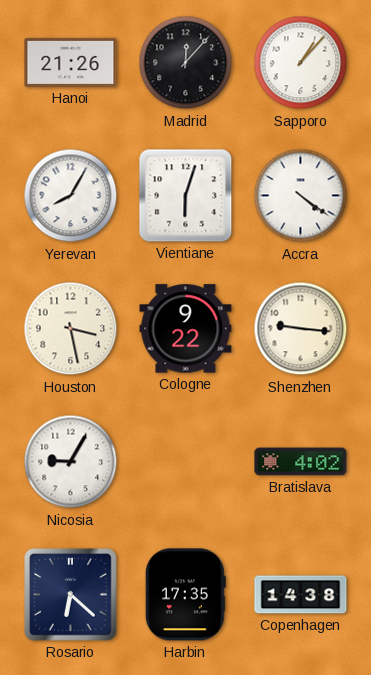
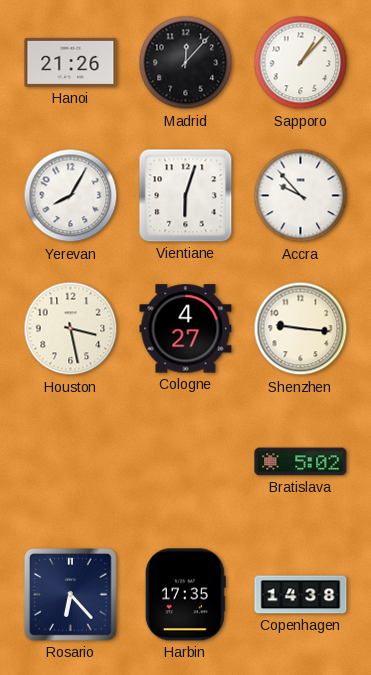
Accra: 4:21 -> 9:53 (301, 196)
Cologne: 9:22 -> 4:27 (186, 329)
Nicosia: 9:05 -> none (71, 462)
Bratislava: 4:02 -> 5:02 (301, 462)
Rosario: 6:22 -> 6:23 (71, 595)
